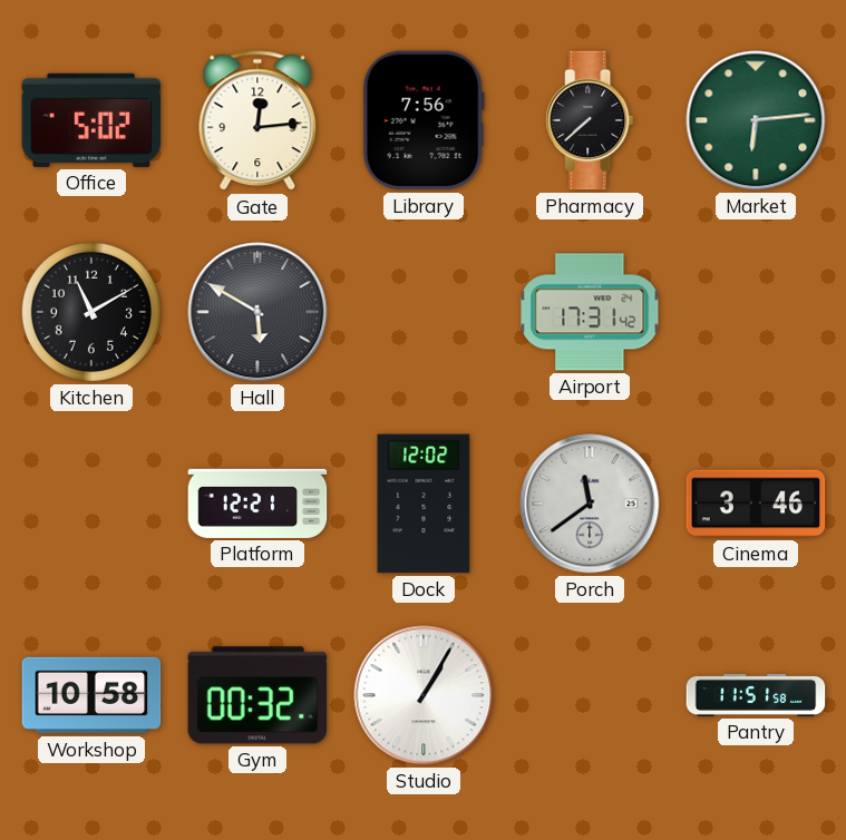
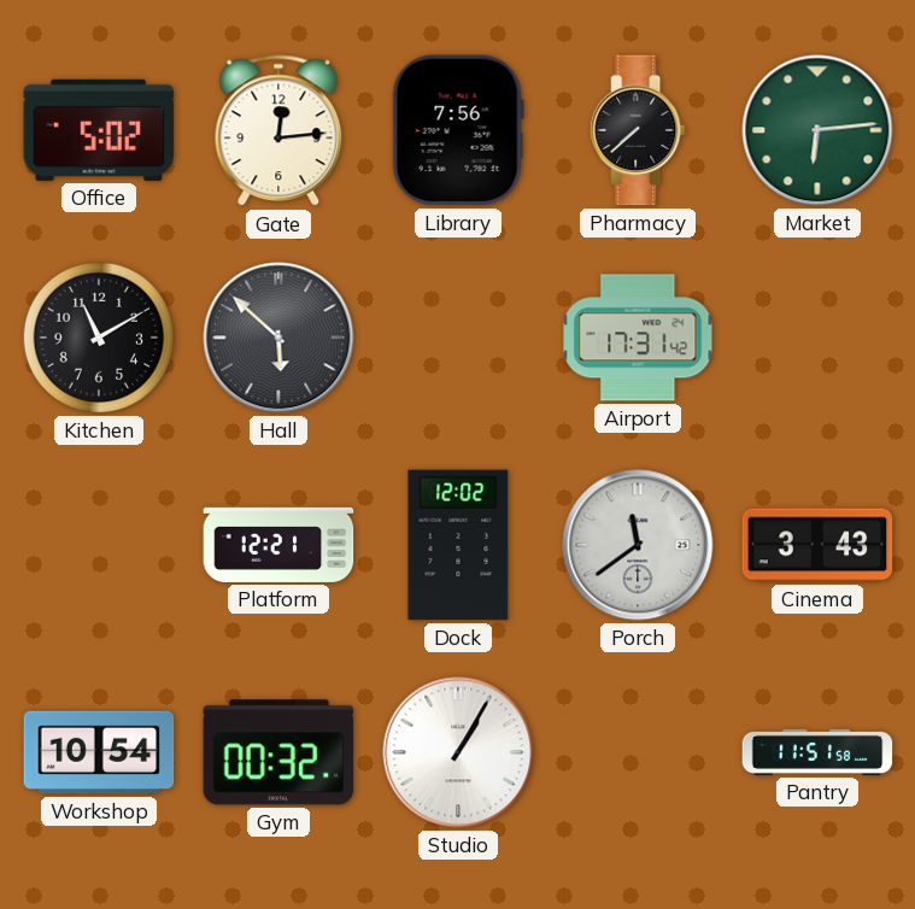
Hall: 5:50 -> 5:52 (278, 338)
Cinema: 3:46 -> 3:43 (817, 545)
Workshop: 10:58 -> 10:54 (99, 752)
